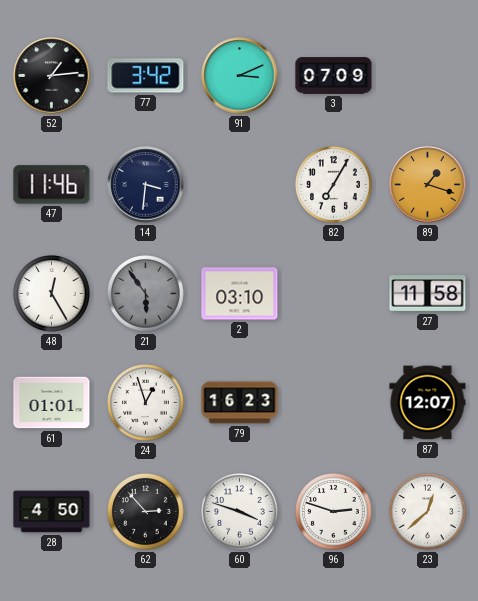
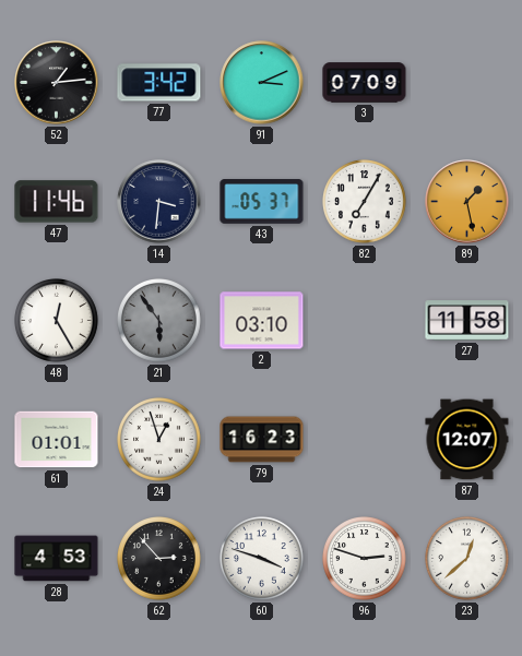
43: none -> 05:37 (262, 202)
89: 1:18 -> 1:28 (467, 202)
28: 4:50 -> 4:53 (57, 559)
